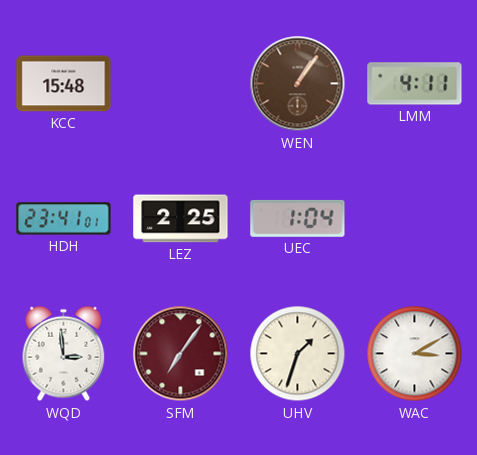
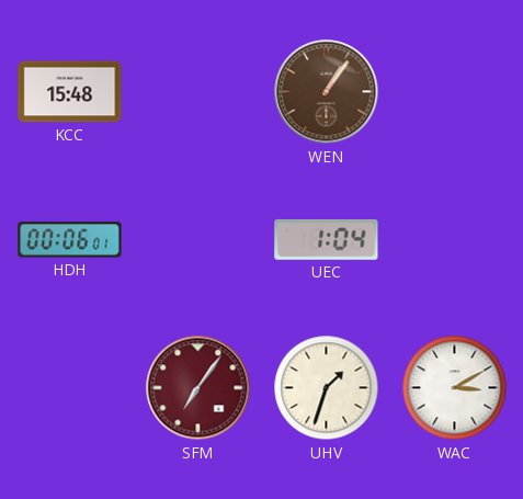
LMM: 4:11 -> none (415, 84)
HDH: 23:41 -> 00:06 (70, 240)
LEZ: 2:25 -> none (181, 219)
WQD: 2:59 -> none (64, 354)
